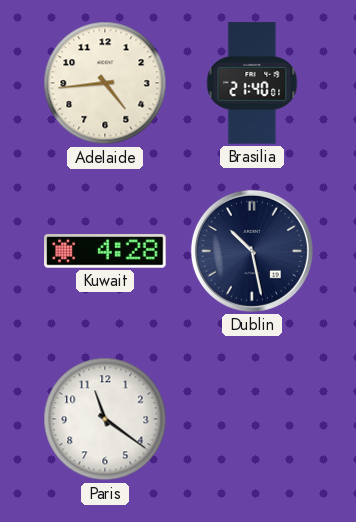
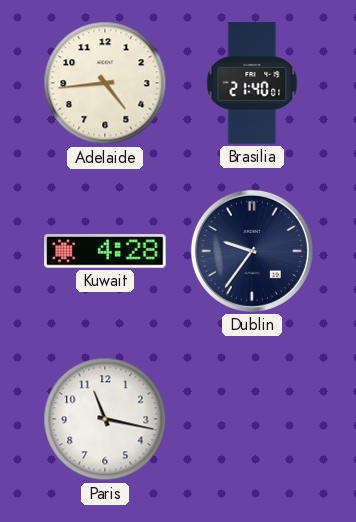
Dublin: 10:28 -> 9:36 (252, 251)
Paris: 11:21 -> 11:17 (105, 419)
